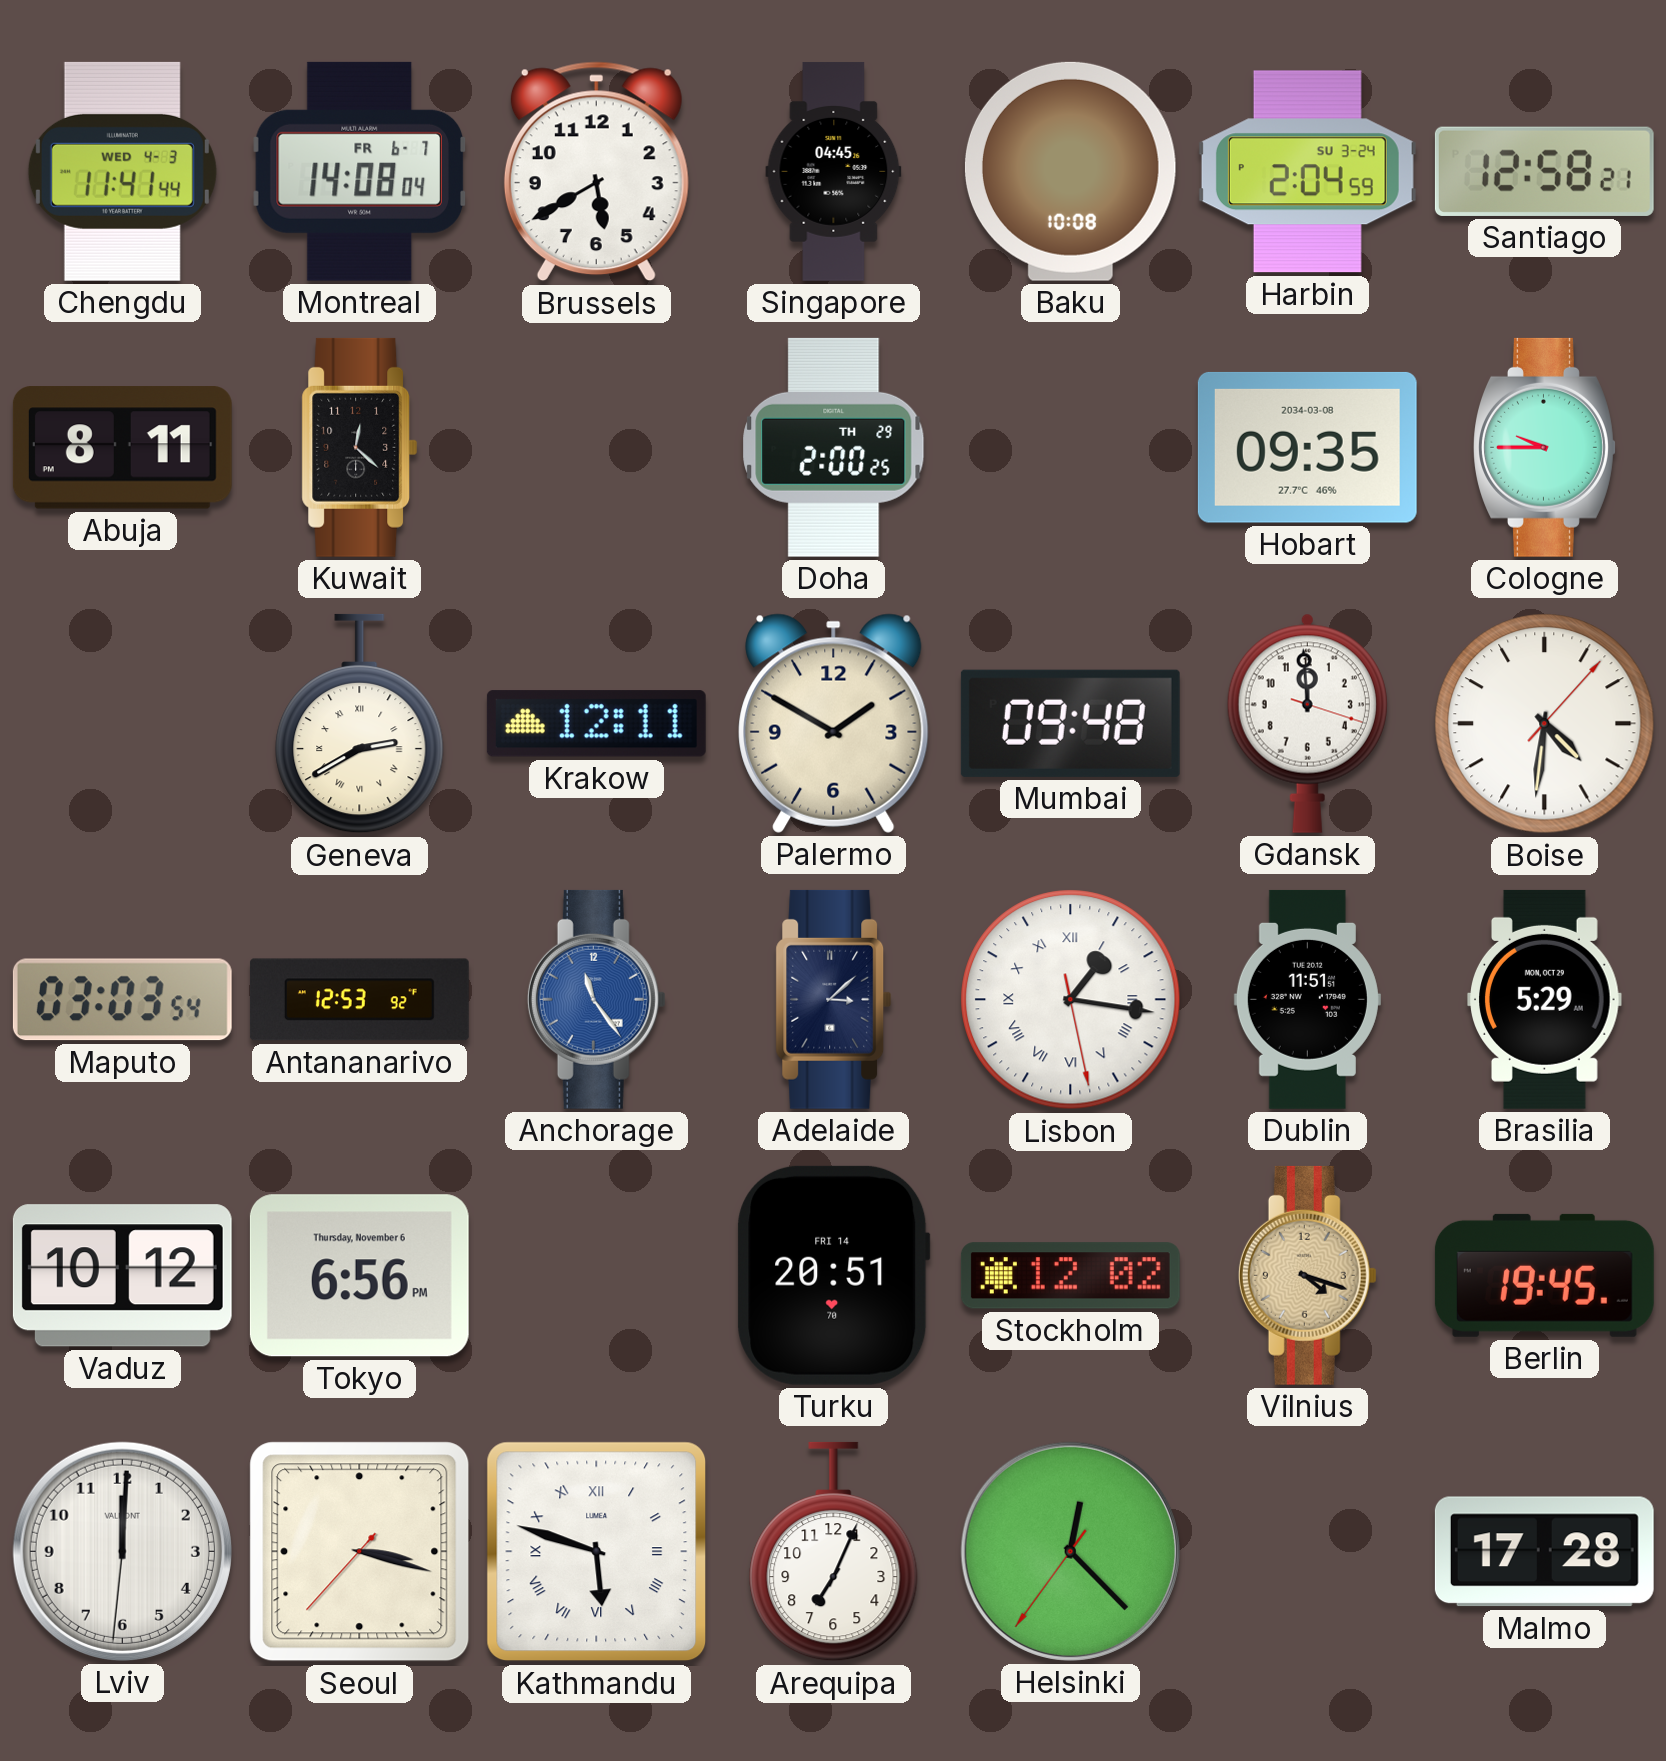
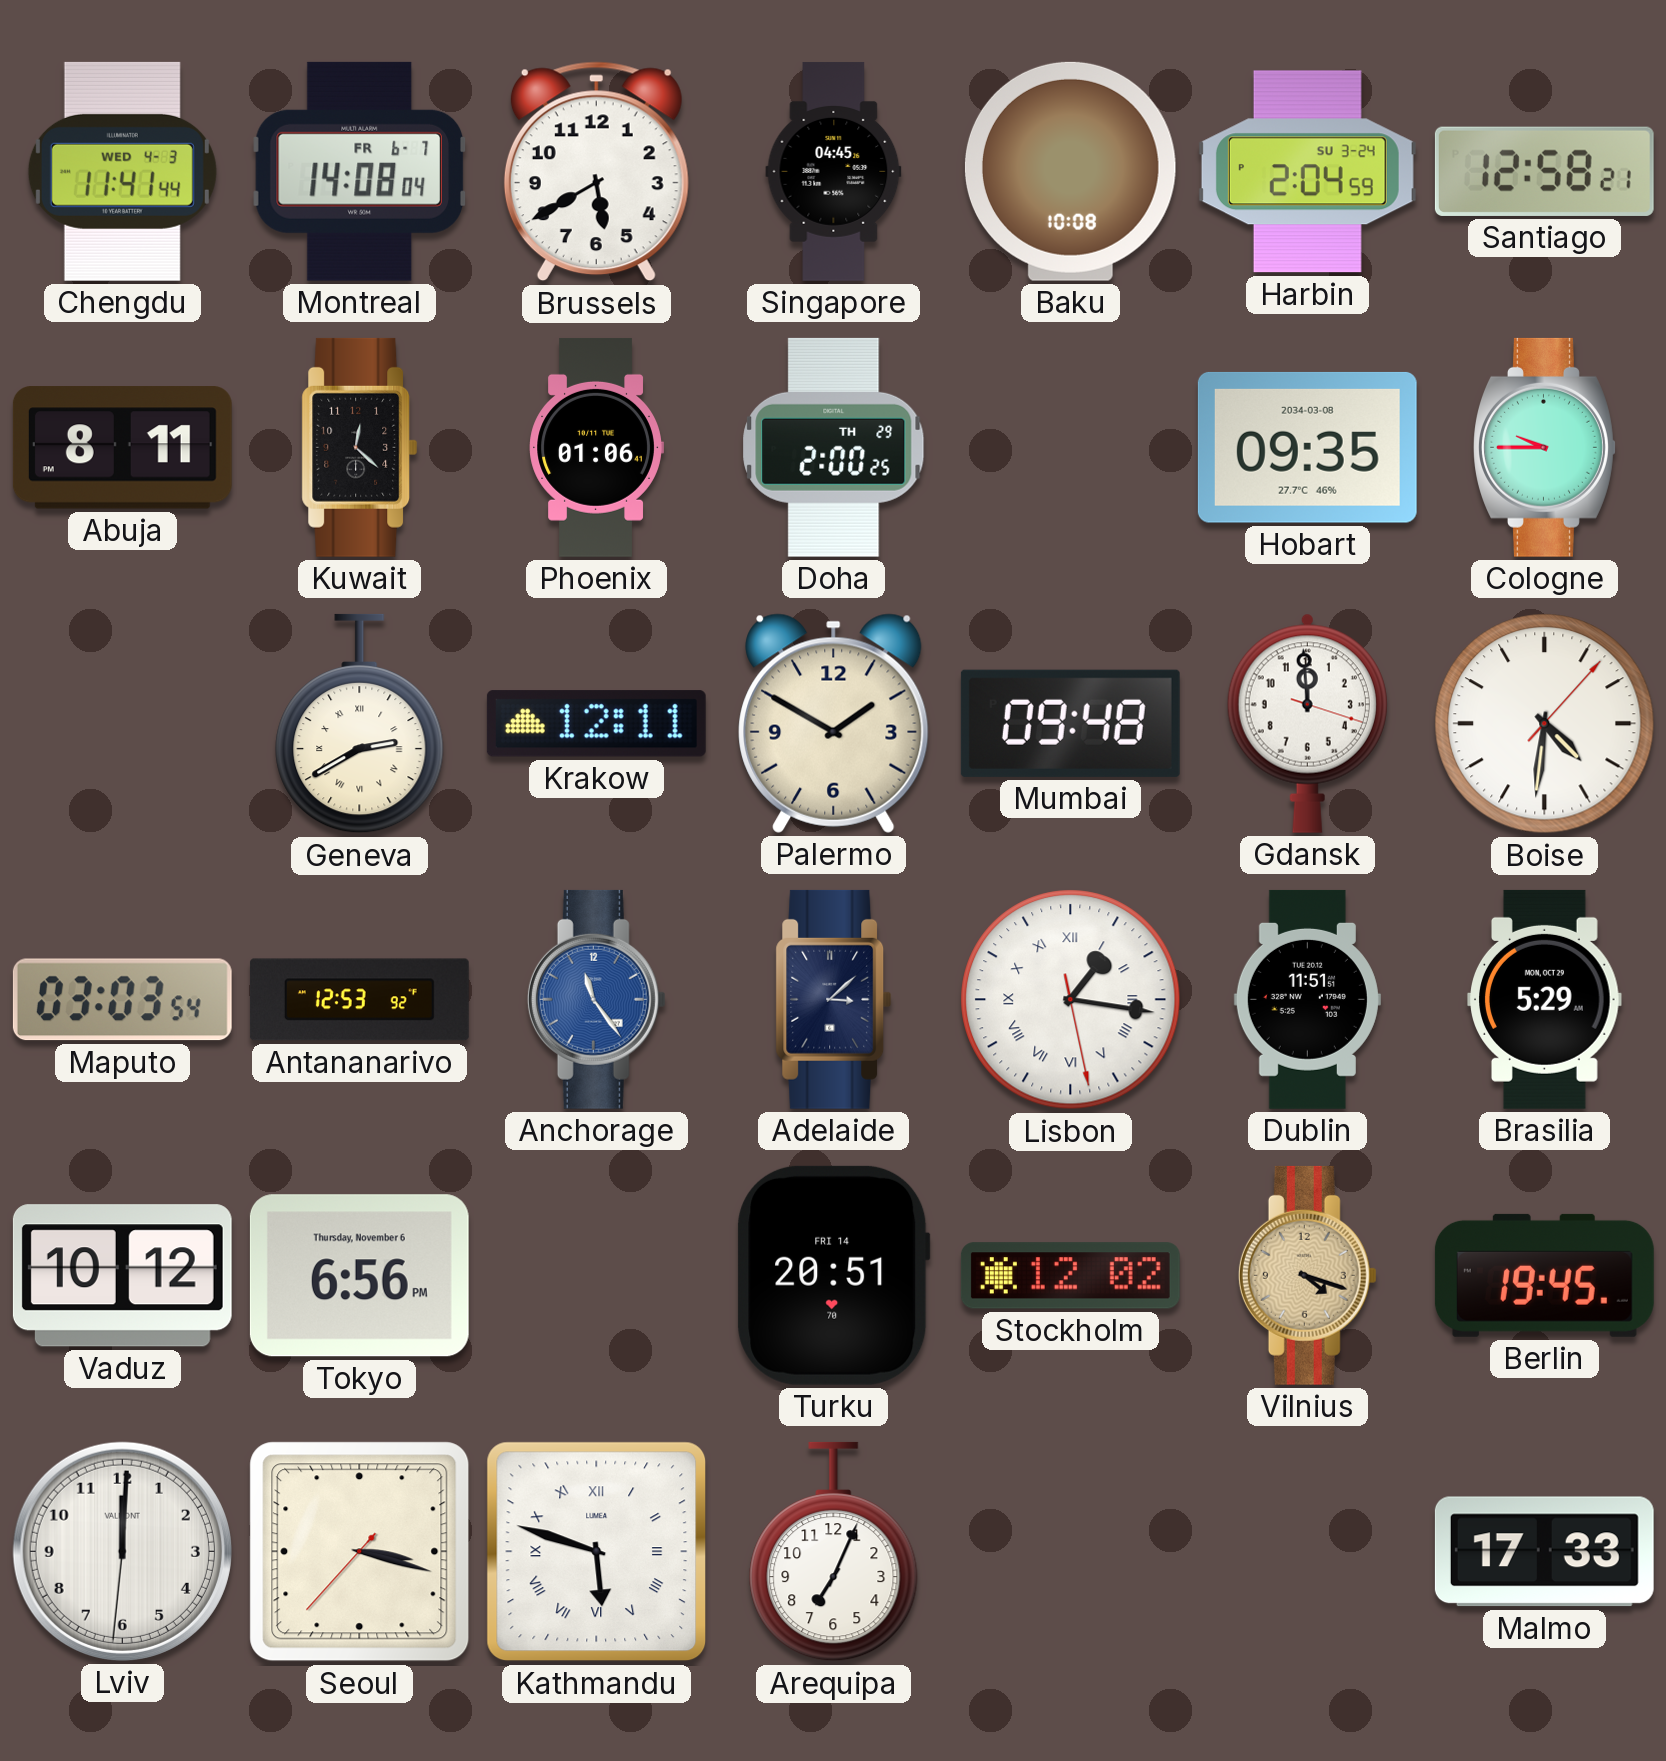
Phoenix: none -> 01:06 (596, 447)
Helsinki: 12:22 -> none (1070, 1551)
Malmo: 17:28 -> 17:33 (1544, 1552)
